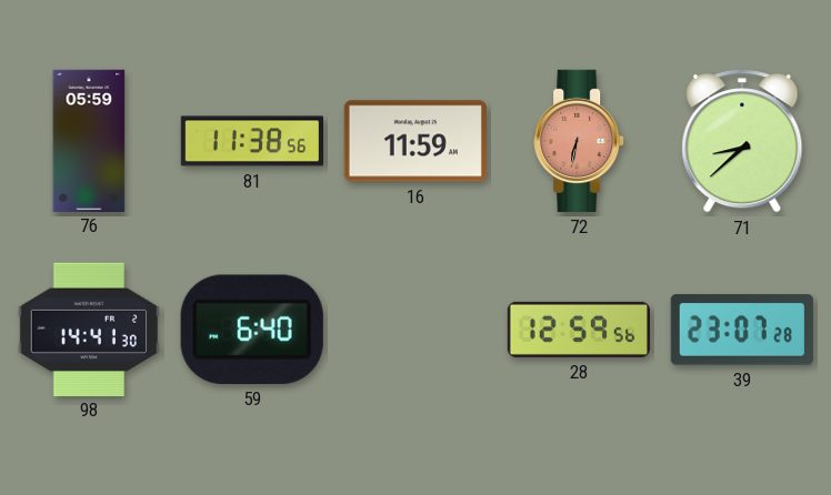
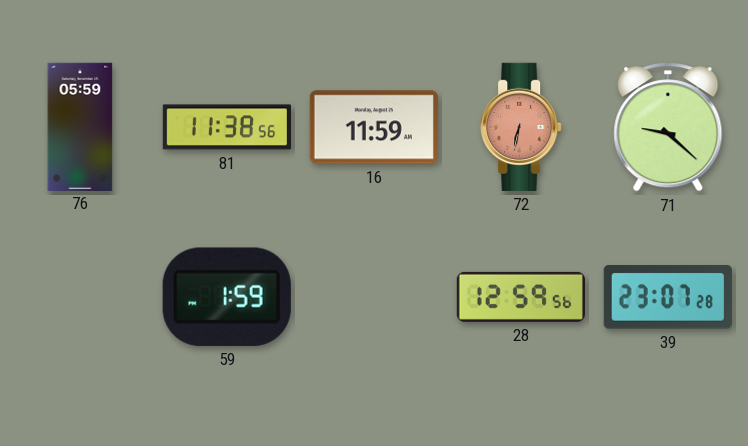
71: 8:38 -> 9:22 (668, 127)
98: 14:41 -> none (89, 329)
59: 6:40 -> 1:59 (227, 297)
